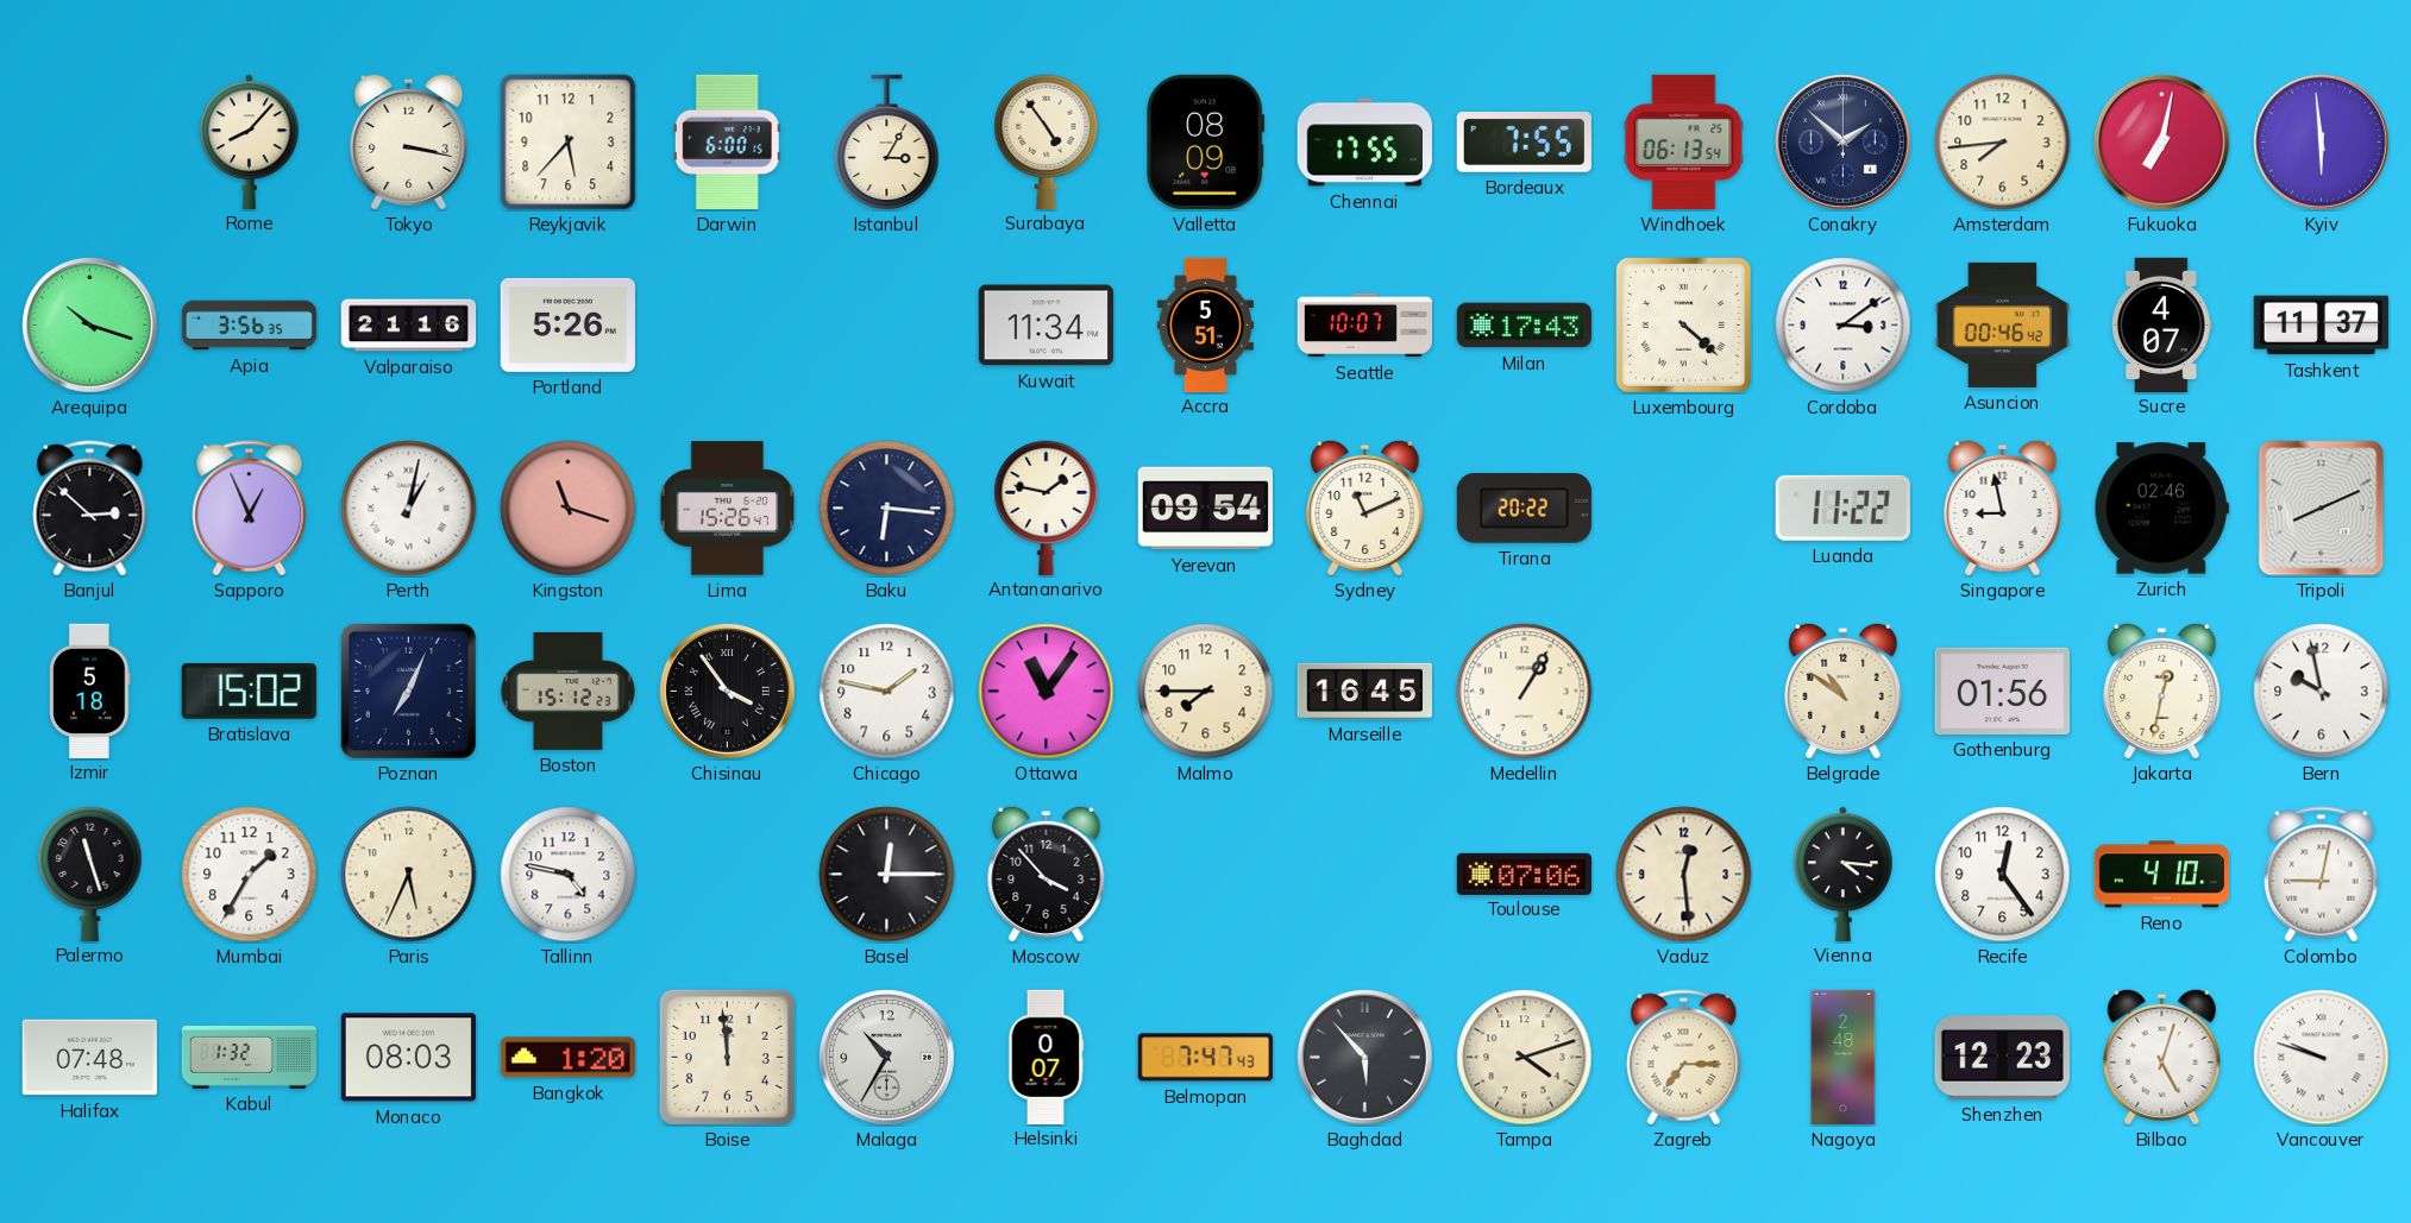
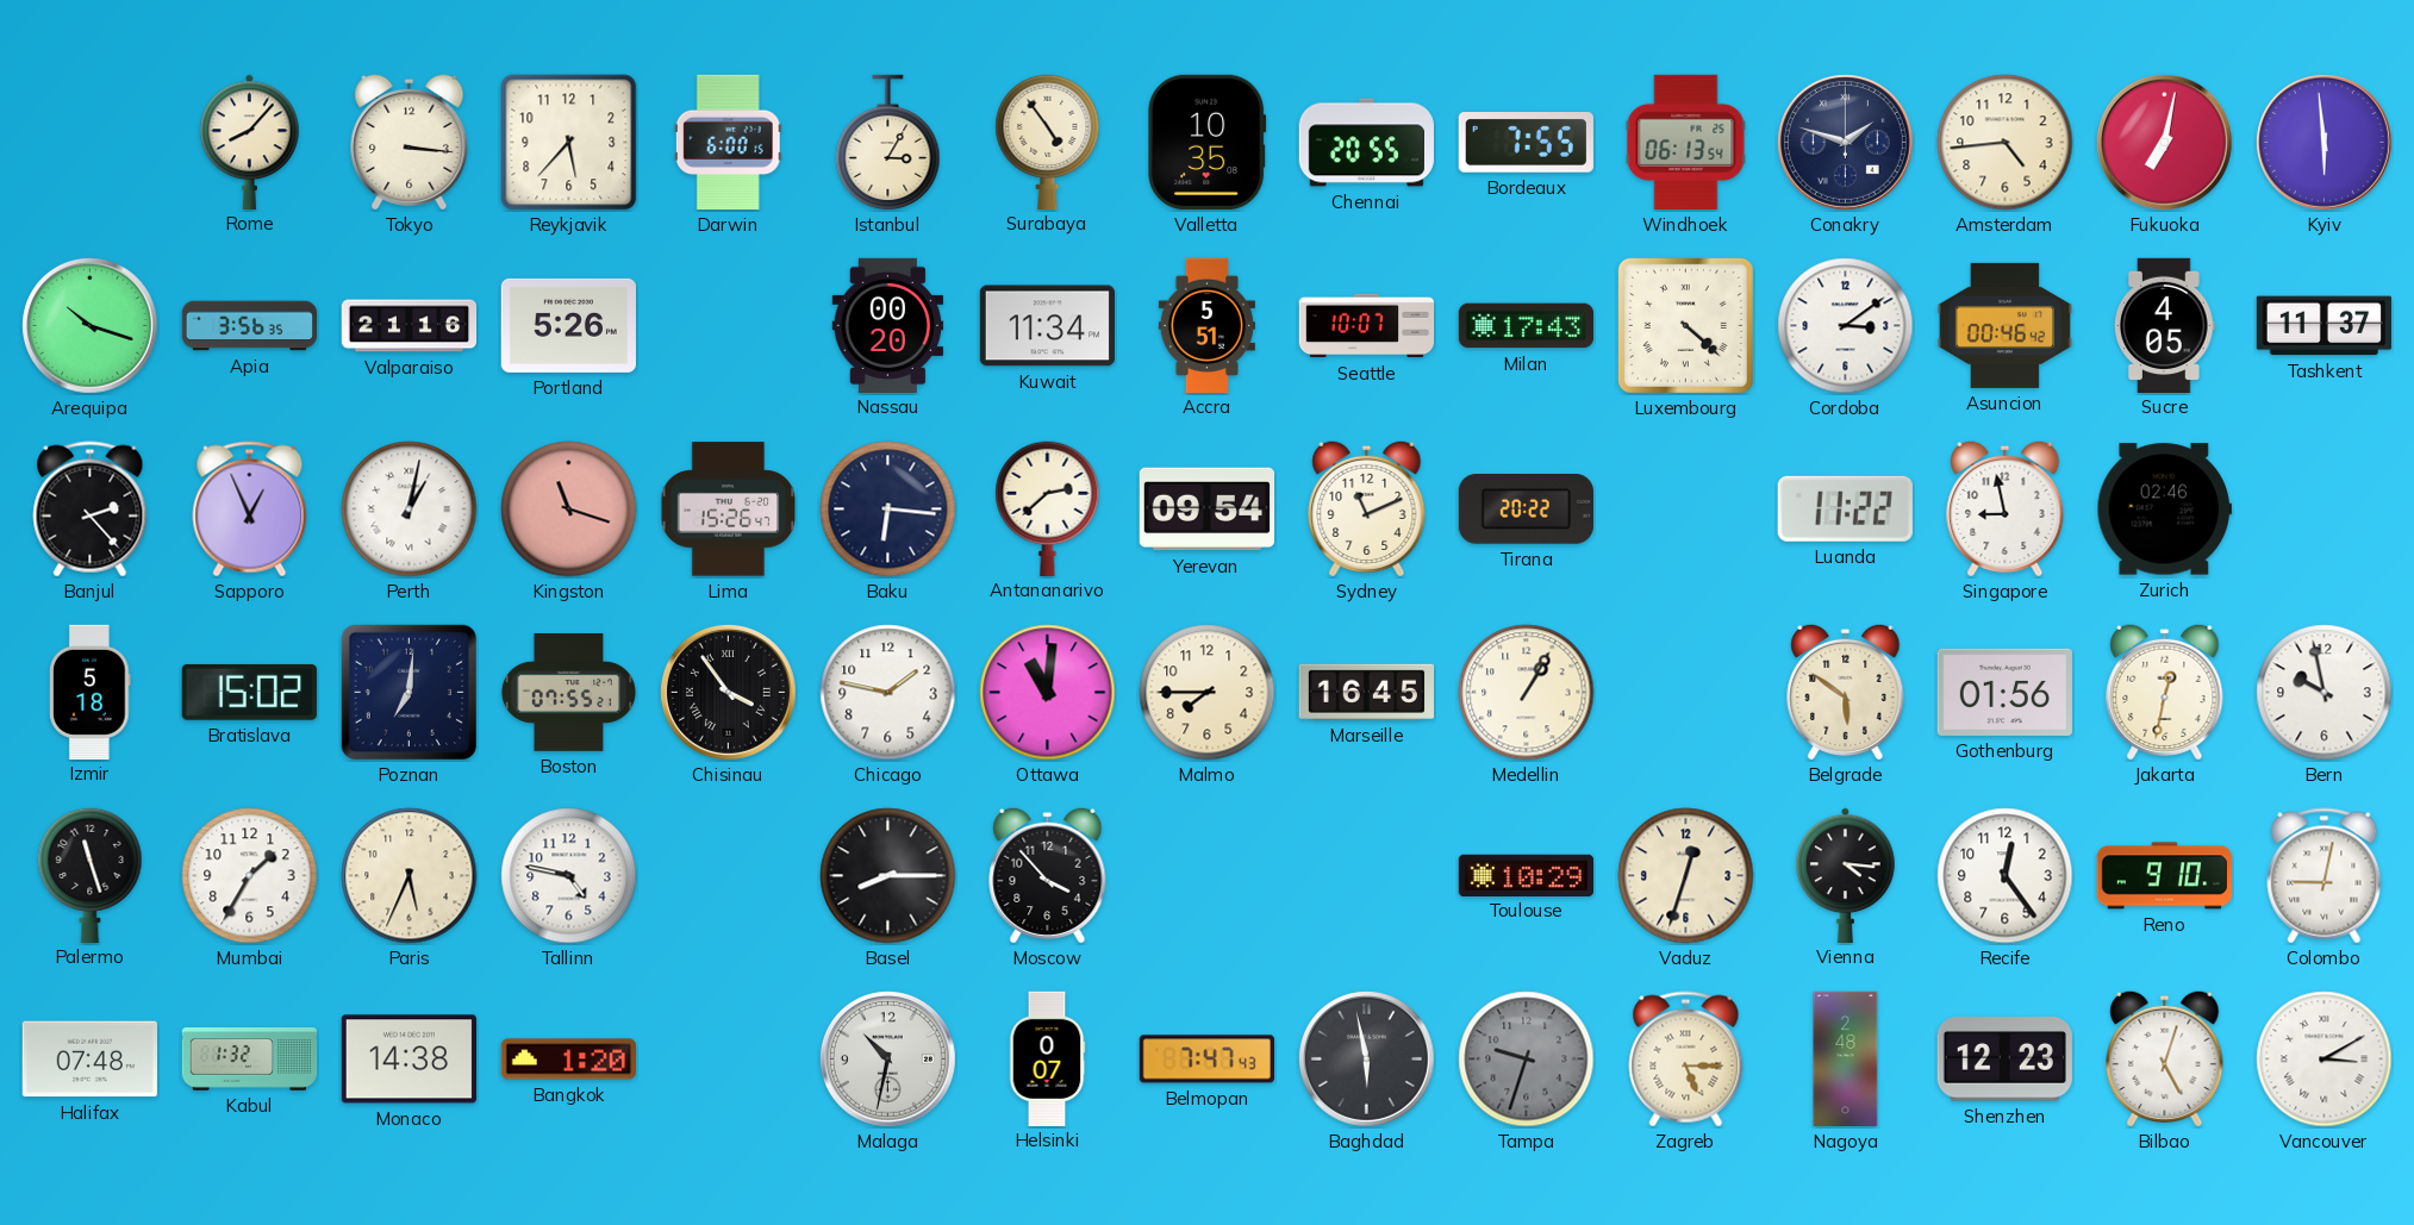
Tokyo: 3:17 -> 3:16 (410, 142)
Valletta: 08:09 -> 10:35 (1208, 142)
Chennai: 17:55 -> 20:55 (1366, 143)
Conakry: 1:52 -> 1:48 (1845, 142)
Amsterdam: 7:44 -> 4:44 (2006, 143)
Nassau: none -> 00:20 (888, 325)
Sucre: 4:07 -> 4:05 (2165, 325)
Banjul: 2:52 -> 2:23 (91, 510)
Antananarivo: 1:47 -> 2:38 (1048, 508)
Tripoli: 8:11 -> none (2322, 509)
Poznan: 7:04 -> 7:01 (408, 692)
Boston: 15:12 -> 07:55 (568, 693)
Ottawa: 11:06 -> 11:01 (1048, 693)
Belgrade: 10:51 -> 5:51 (1846, 692)
Basel: 12:15 -> 8:15 (888, 876)
Toulouse: 07:06 -> 10:29 (1526, 875)
Vaduz: 12:29 -> 12:33 (1686, 876)
Reno: 4:10 -> 9:10 (2164, 876)
Monaco: 08:03 -> 14:38 (408, 1060)
Boise: 11:59 -> none (727, 1057)
Malaga: 10:35 -> 10:32 (887, 1058)
Baghdad: 5:53 -> 5:58 (1366, 1058)
Tampa: 4:12 -> 9:33 (1527, 1060)
Tampa dial: cream -> grey (1527, 1060)
Zagreb: 7:15 -> 5:15 (1686, 1060)
Vancouver: 9:48 -> 3:10 (2325, 1060)
